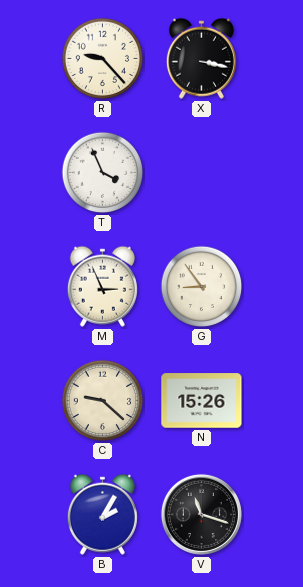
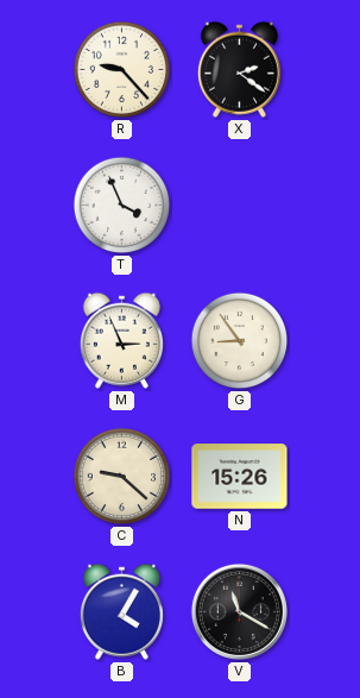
X: 3:17 -> 2:21 (239, 69)
B: 2:05 -> 4:05 (121, 611)
V: 11:18 -> 11:20 (239, 611)
